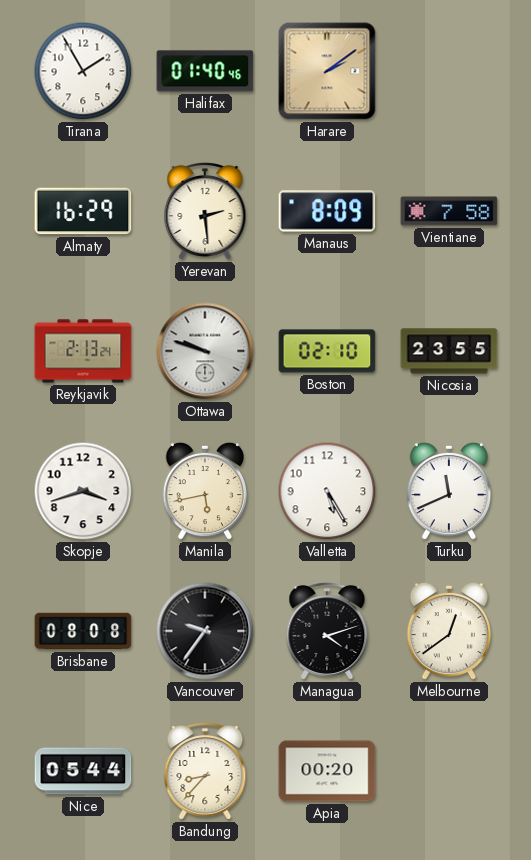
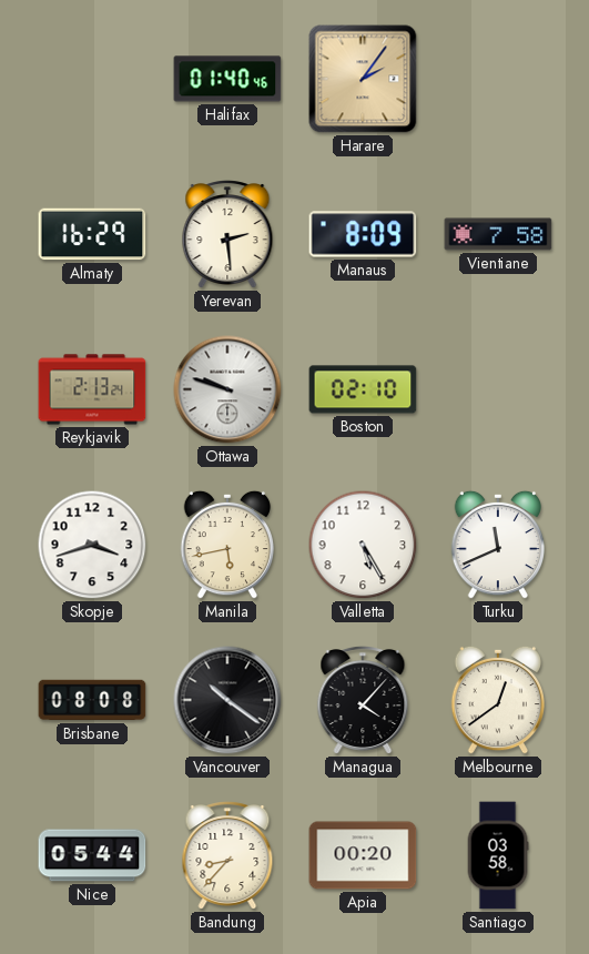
Tirana: 1:55 -> none (83, 71)
Harare: 2:09 -> 2:06 (363, 79)
Nicosia: 23:55 -> none (449, 351)
Vancouver: 9:36 -> 10:21 (227, 700)
Managua: 4:12 -> 4:07 (363, 701)
Santiago: none -> 03:58 (498, 855)
